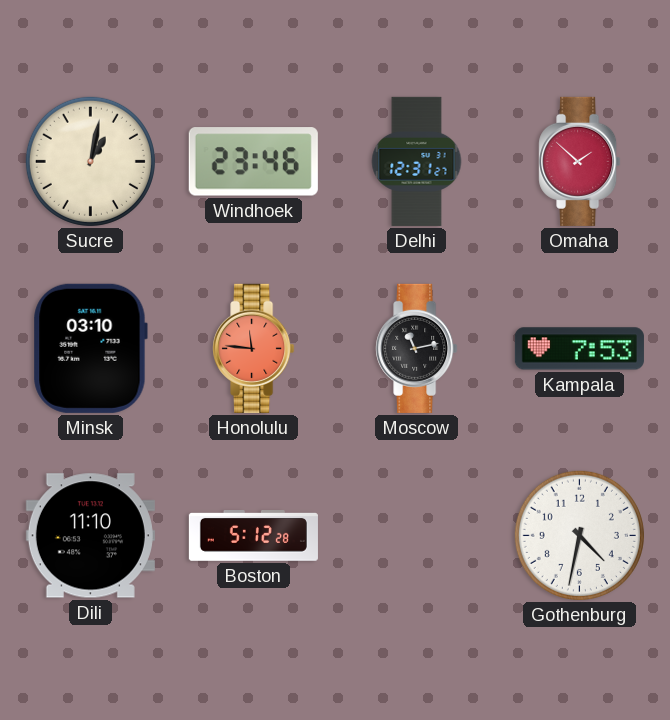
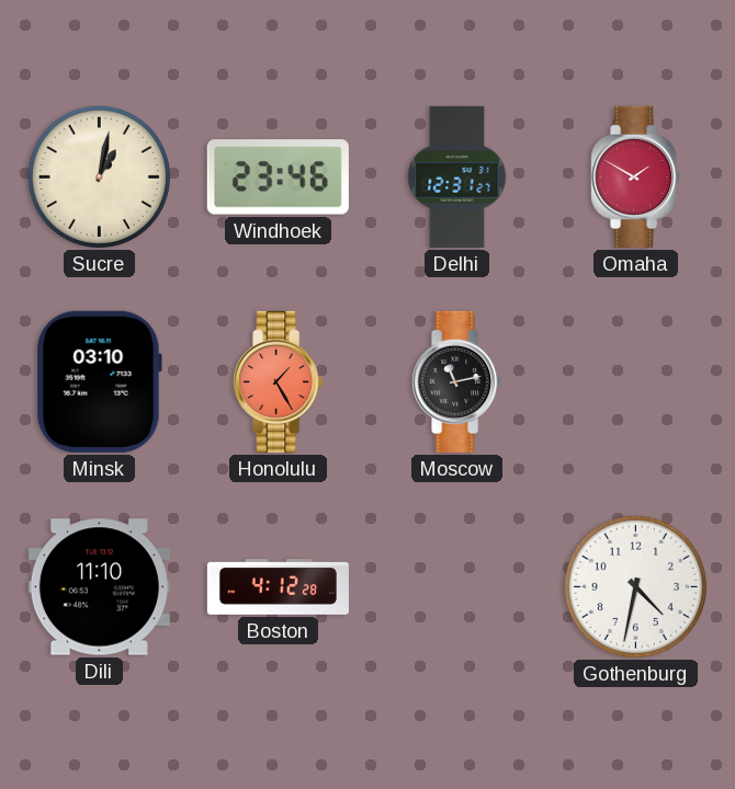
Omaha: 1:52 -> 1:50 (636, 176)
Honolulu: 11:46 -> 1:25 (279, 381)
Kampala: 7:53 -> none (579, 349)
Boston: 5:12 -> 4:12 (278, 587)
